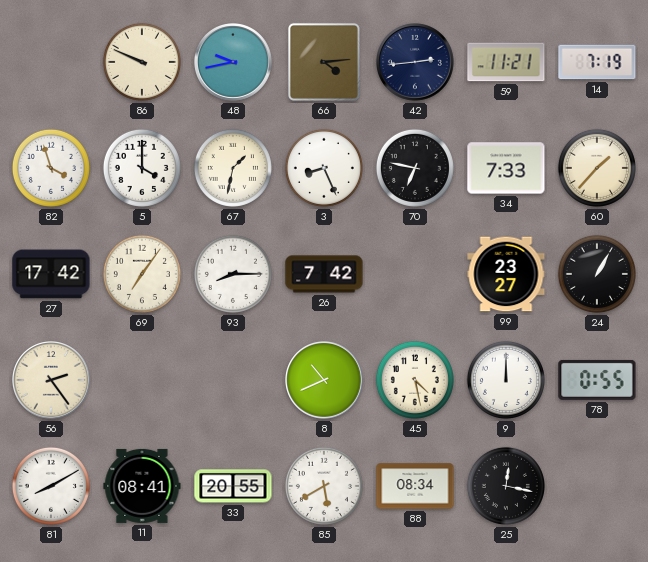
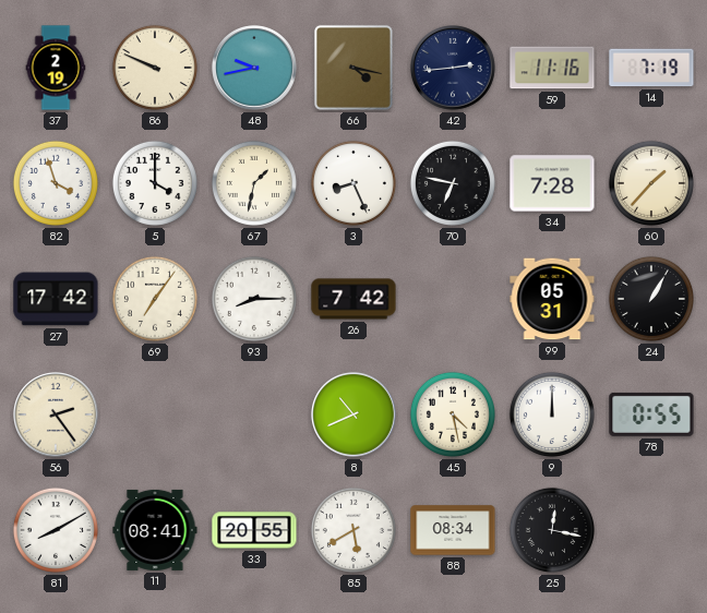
37: none -> 2:19 (56, 68)
66: 4:14 -> 4:17 (353, 68)
59: 11:21 -> 11:16 (552, 68)
34: 7:33 -> 7:28 (552, 183)
99: 23:27 -> 05:31 (552, 299)
